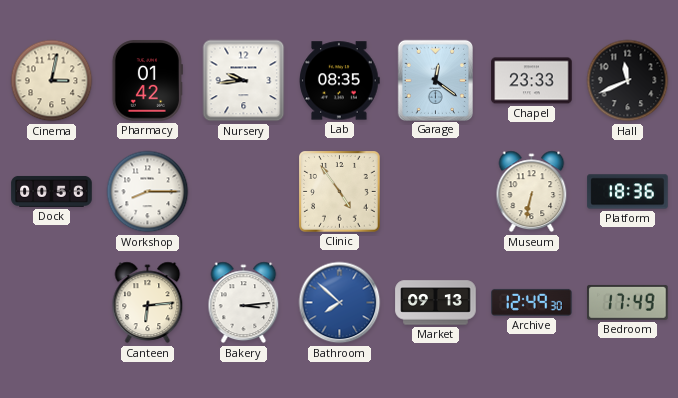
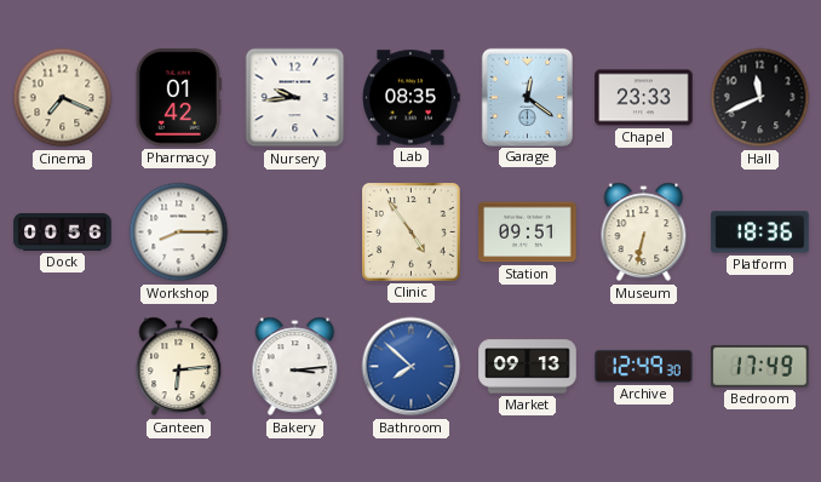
Cinema: 3:02 -> 7:19 (63, 98)
Station: none -> 09:51 (528, 233)
